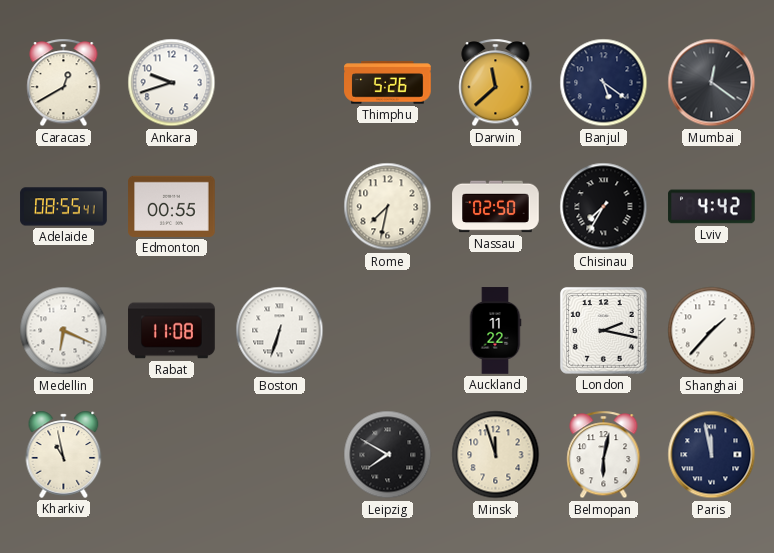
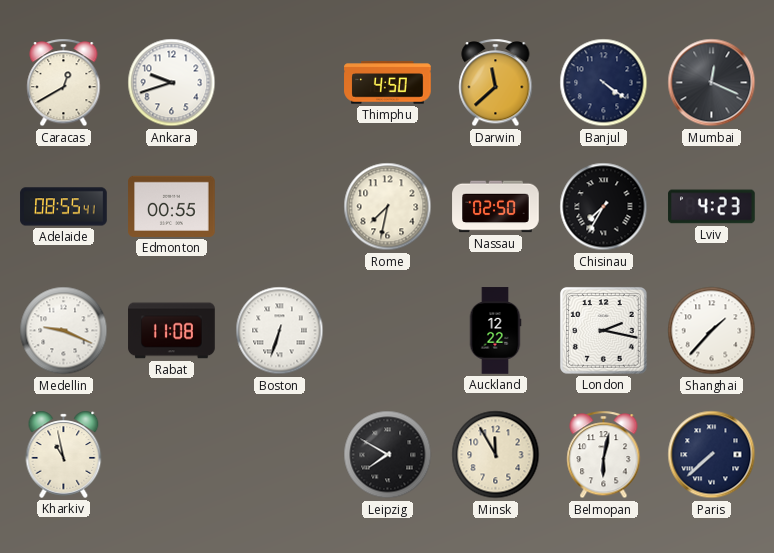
Thimphu: 5:26 -> 4:50 (388, 83)
Banjul: 5:21 -> 4:21 (604, 83)
Mumbai: 12:21 -> 12:19 (712, 83)
Lviv: 4:42 -> 4:23 (712, 207)
Medellin: 6:19 -> 9:19 (64, 331)
Auckland: 11:22 -> 12:22 (495, 331)
Minsk: 11:57 -> 11:55 (496, 455)
Paris: 11:58 -> 7:38 (712, 455)
